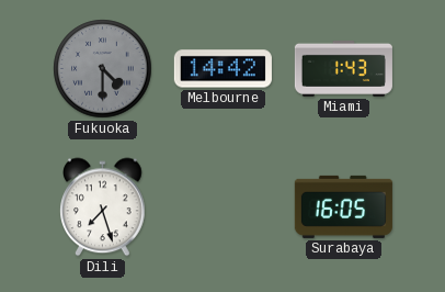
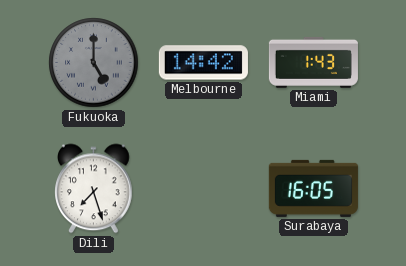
Fukuoka: 4:30 -> 5:00 (94, 63)
